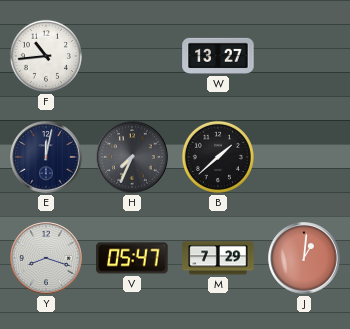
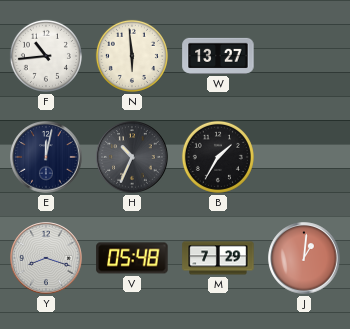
N: none -> 5:59 (132, 56)
H: 7:34 -> 10:34 (132, 157)
B: 1:38 -> 1:35 (218, 157)
V: 05:47 -> 05:48 (132, 258)
